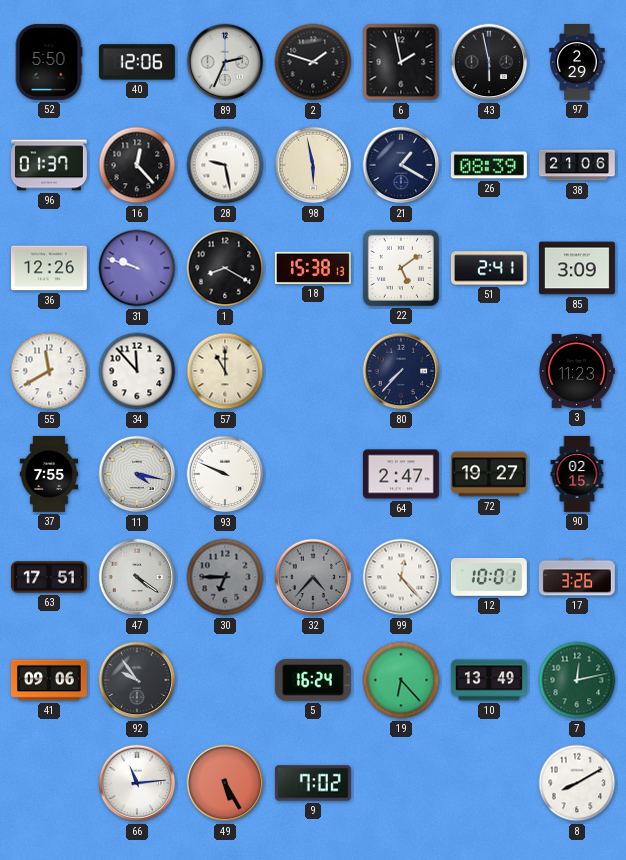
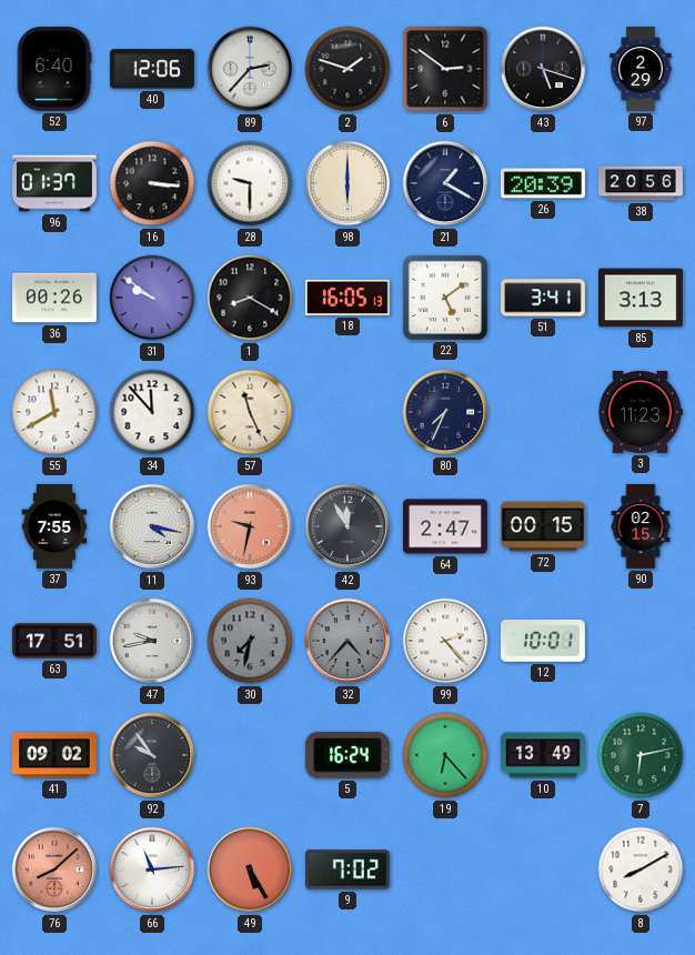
52: 5:50 -> 6:40 (54, 69)
89: 2:34 -> 2:37 (250, 69)
6: 1:58 -> 2:51 (445, 69)
43: 5:58 -> 5:18 (543, 69)
16: 12:23 -> 3:16 (152, 183)
28: 9:28 -> 9:30 (250, 183)
98: 5:58 -> 6:00 (347, 183)
26: 08:39 -> 20:39 (543, 183)
38: 21:06 -> 20:56 (641, 183)
36: 12:26 -> 00:26 (54, 298)
31: 9:48 -> 9:51 (152, 298)
18: 15:38 -> 16:05 (347, 298)
51: 2:41 -> 3:41 (543, 298)
85: 3:09 -> 3:13 (641, 298)
57: 11:00 -> 11:26 (250, 412)
80: 7:37 -> 7:34 (445, 412)
93: 9:49 -> 9:32 (250, 526)
93 dial: white -> salmon (250, 526)
42: none -> 11:55 (347, 526)
72: 19:27 -> 00:15 (543, 526)
47: 4:21 -> 9:43 (152, 641)
30: 6:45 -> 7:32 (250, 641)
99: 12:23 -> 2:23 (445, 641)
17: 3:26 -> none (577, 577)
41: 09:06 -> 09:02 (54, 755)
7: 12:13 -> 6:13 (641, 755)
76: none -> 8:08 (54, 869)
